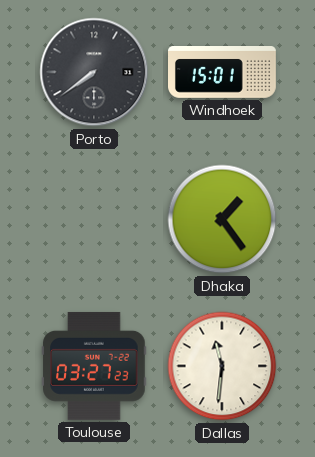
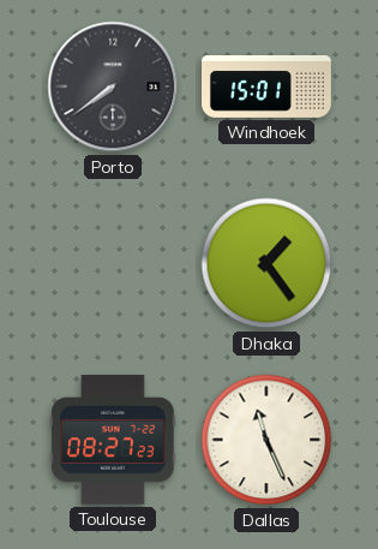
Toulouse: 03:27 -> 08:27 (113, 440)
Dallas: 11:31 -> 11:26 (266, 440)
